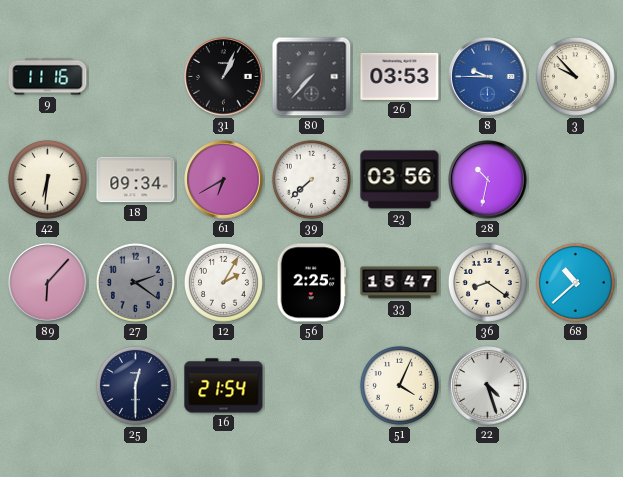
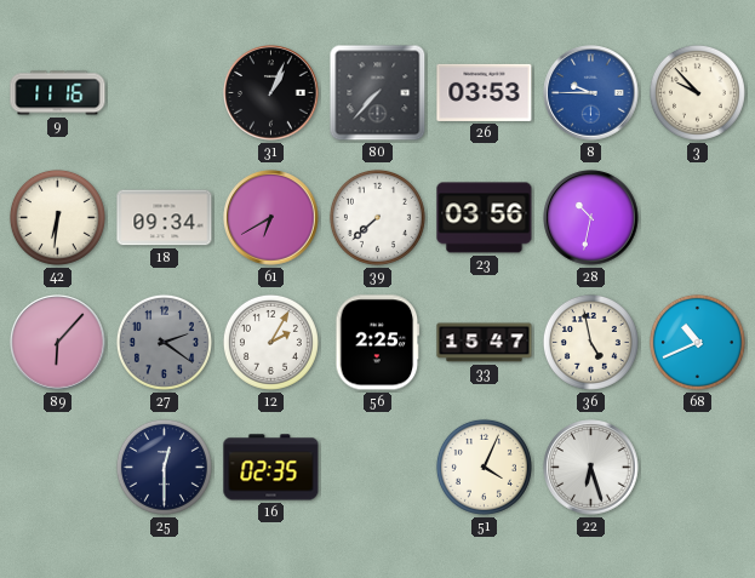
36: 8:21 -> 4:58 (590, 342)
68: 10:38 -> 10:41 (697, 342)
16: 21:54 -> 02:35 (271, 468)
22: 4:27 -> 6:27 (591, 468)
